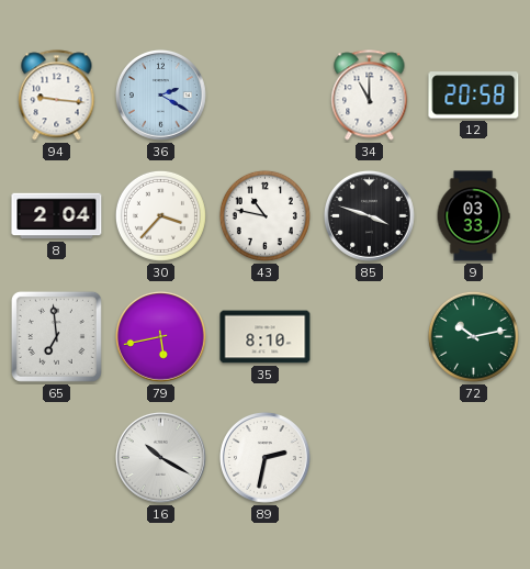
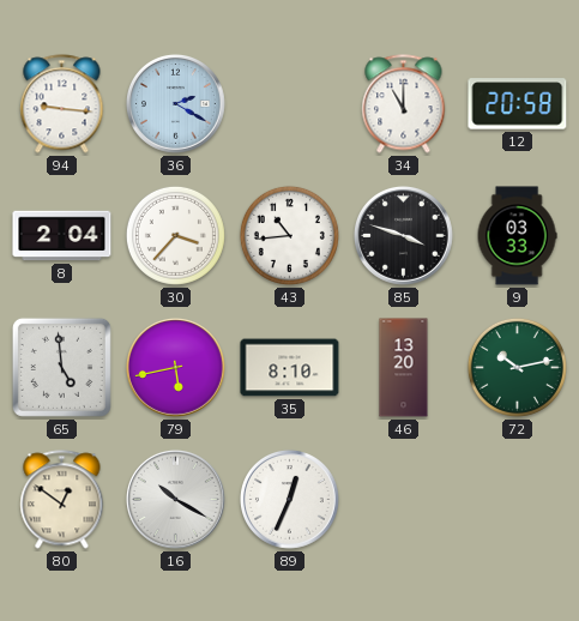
43: 10:47 -> 10:44 (289, 235)
65: 6:59 -> 4:59 (61, 367)
46: none -> 13:20 (404, 368)
80: none -> 12:51 (62, 500)
89: 2:32 -> 12:34 (289, 499)
